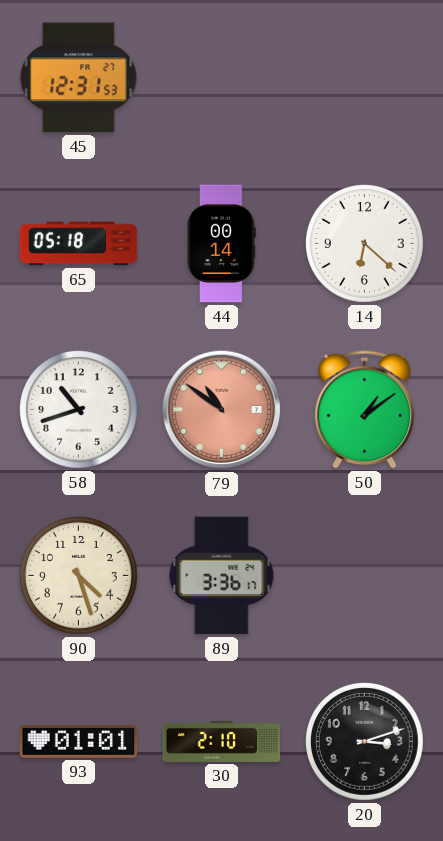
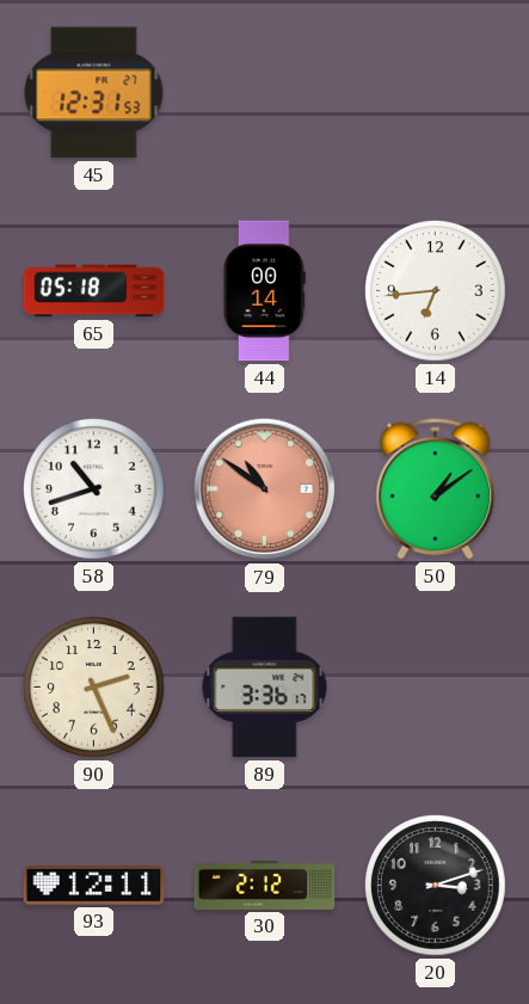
14: 6:22 -> 6:44 (436, 291)
90: 4:27 -> 2:26 (94, 688)
93: 01:01 -> 12:11 (94, 886)
30: 2:10 -> 2:12 (265, 885)
